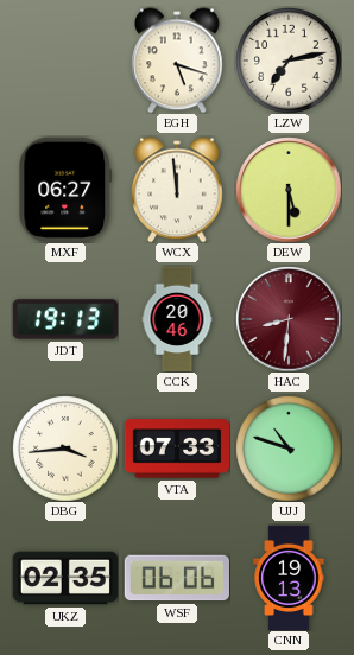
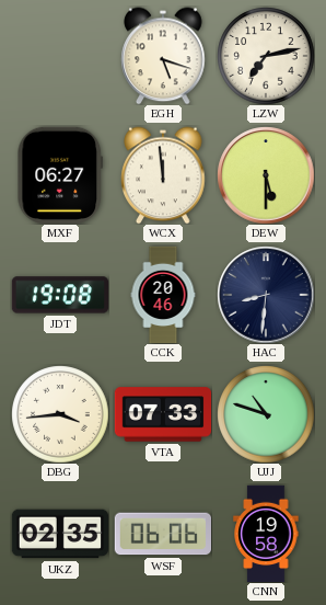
JDT: 19:13 -> 19:08 (59, 295)
HAC dial: burgundy -> navy (266, 295)
CNN: 19:13 -> 19:58 (266, 534)
